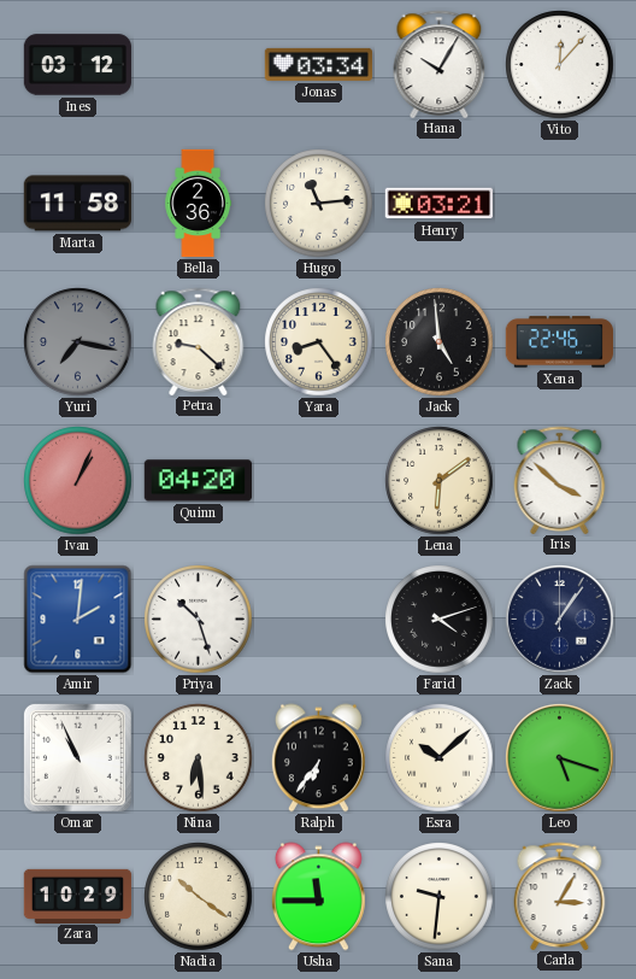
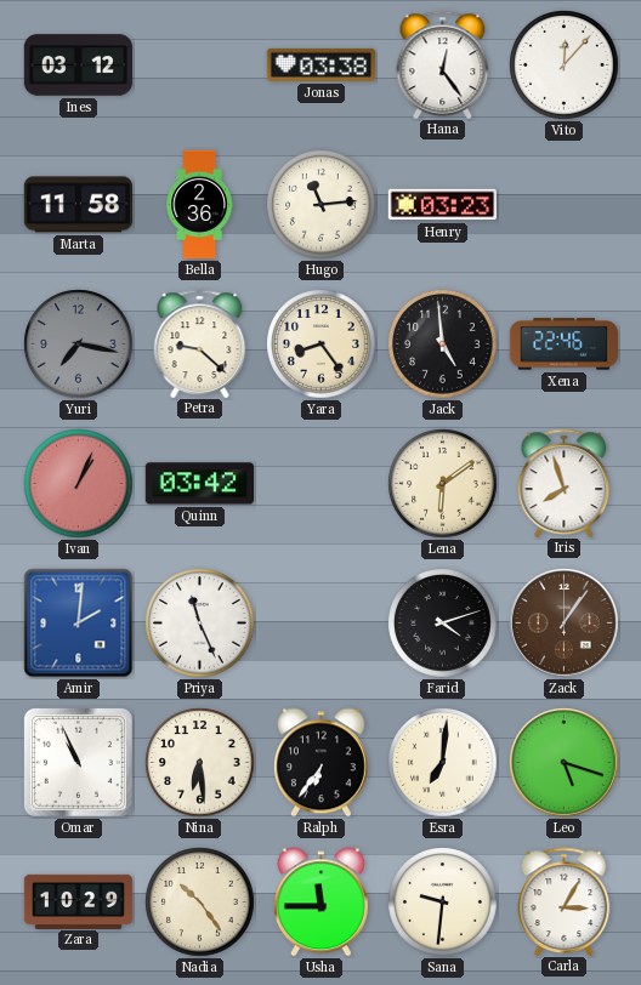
Jonas: 03:34 -> 03:38 (320, 64)
Hana: 10:05 -> 12:24 (443, 64)
Henry: 03:21 -> 03:23 (442, 205)
Quinn: 04:20 -> 03:42 (199, 484)
Iris: 3:52 -> 7:57 (565, 483)
Priya: 10:27 -> 11:26 (200, 624)
Zack dial: navy -> brown (565, 624)
Esra: 10:08 -> 7:01 (443, 763)
Nadia: 10:21 -> 10:24 (200, 903)
